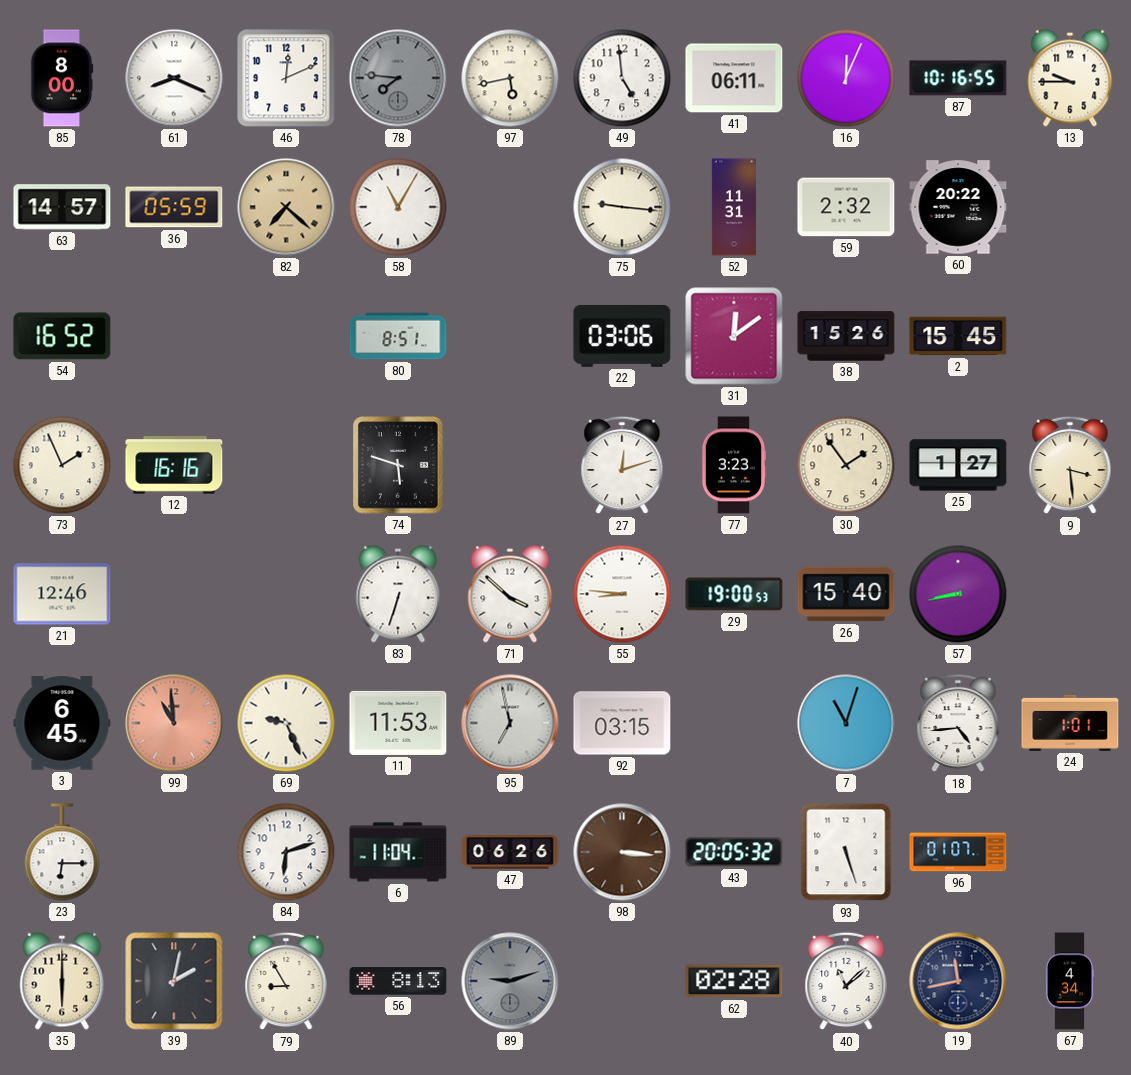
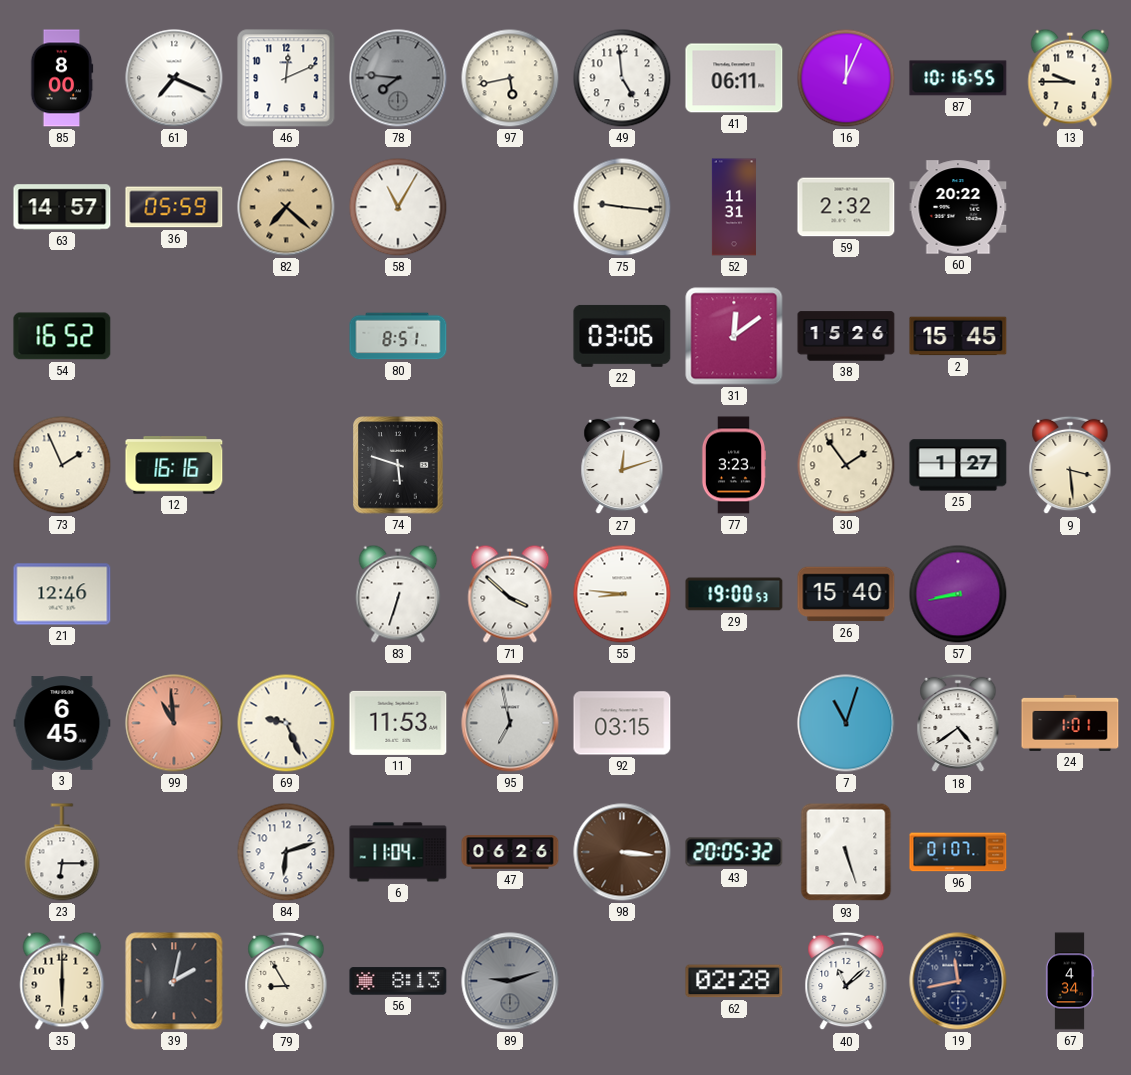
61: 8:19 -> 7:19 (174, 78)
18: 4:44 -> 4:39 (958, 723)
